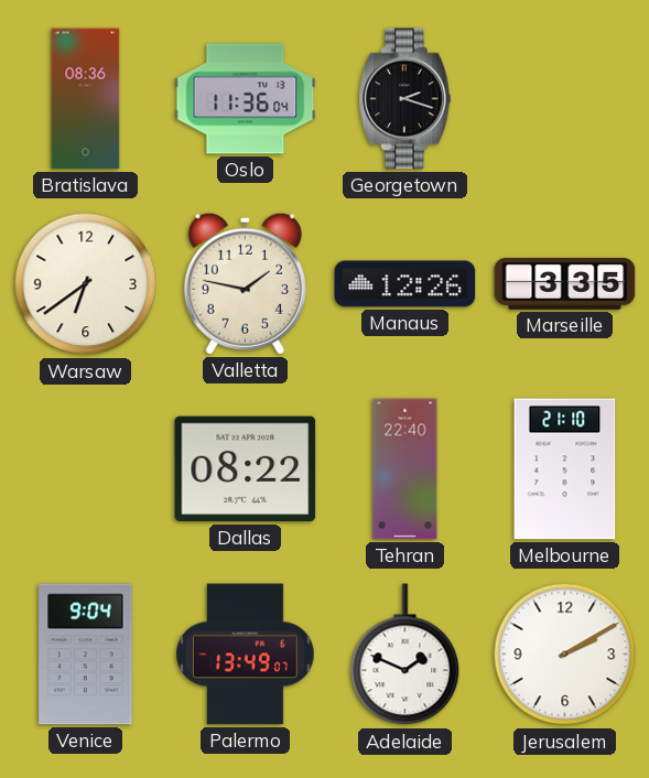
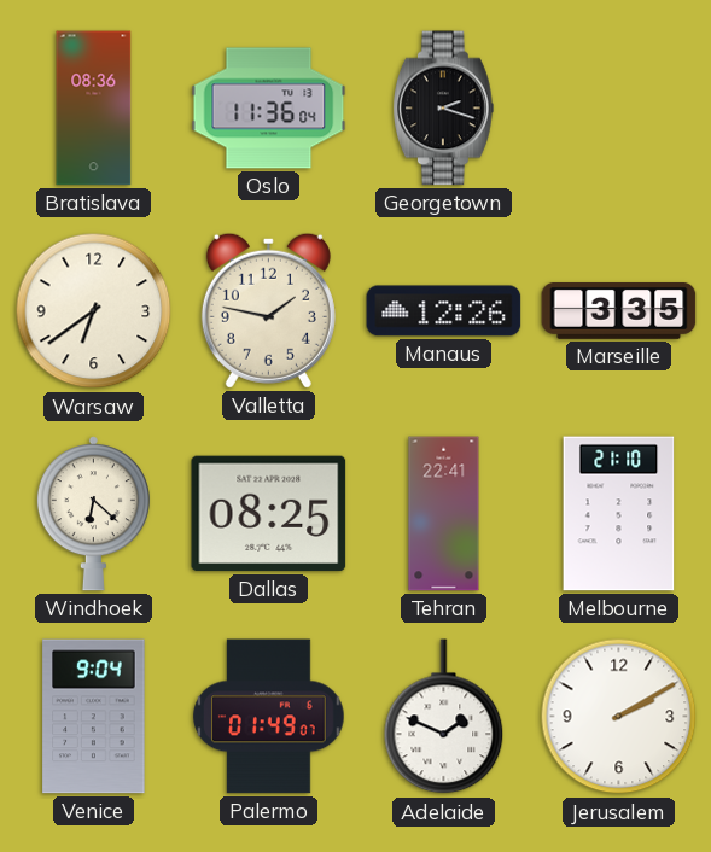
Windhoek: none -> 6:22 (93, 514)
Dallas: 08:22 -> 08:25 (269, 514)
Tehran: 22:40 -> 22:41 (444, 514)
Palermo: 13:49 -> 01:49 (269, 717)
